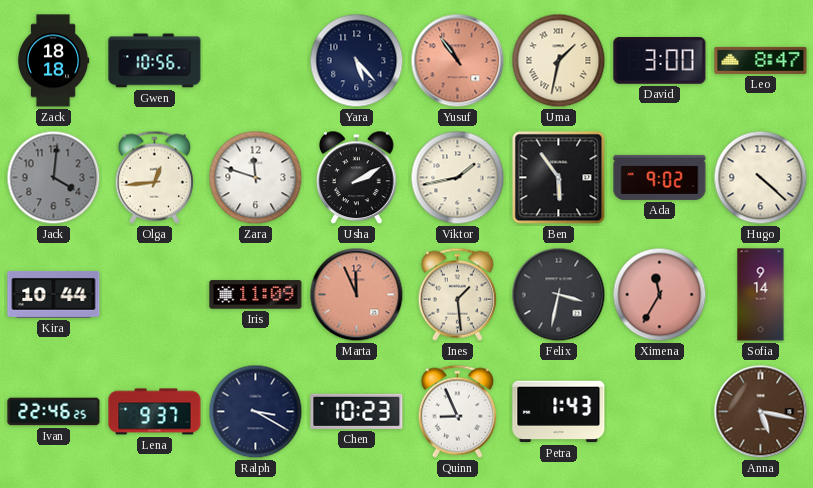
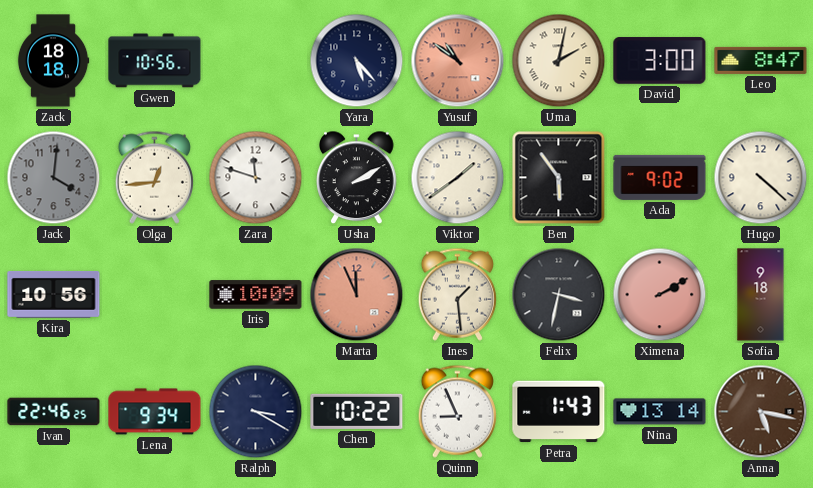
Yusuf: 10:54 -> 10:51 (458, 61)
Uma: 1:32 -> 2:02 (559, 61)
Viktor: 1:43 -> 1:39 (458, 178)
Kira: 10:44 -> 10:56 (54, 294)
Iris: 11:09 -> 10:09 (256, 295)
Ximena: 11:35 -> 2:10 (660, 295)
Sofia: 9:14 -> 9:18 (761, 295)
Lena: 9:37 -> 9:34 (155, 412)
Chen: 10:23 -> 10:22 (357, 411)
Nina: none -> 13:14 (660, 412)
